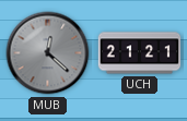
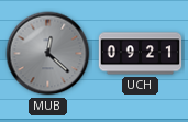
UCH: 21:21 -> 09:21 (141, 54)
